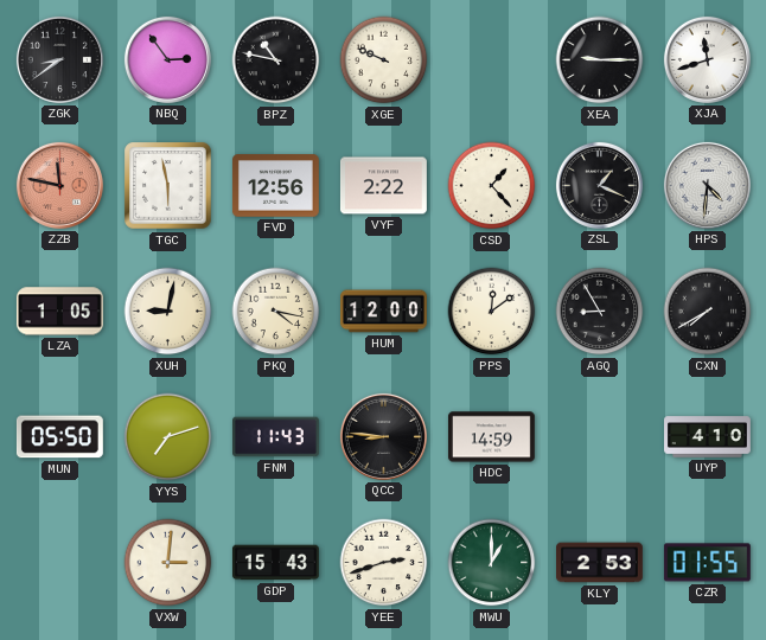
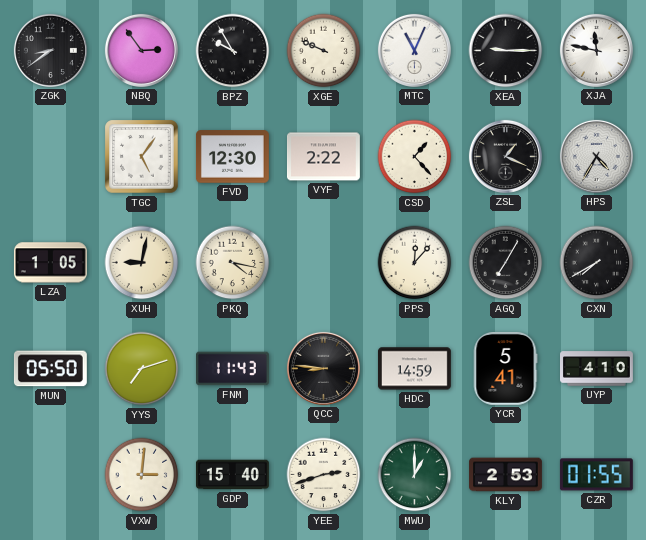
BPZ: 10:47 -> 9:55 (233, 51)
MTC: none -> 11:04 (414, 50)
XJA: 11:42 -> 11:47 (596, 50)
ZZB: 11:47 -> none (59, 185)
TGC: 5:58 -> 5:06 (142, 157)
FVD: 12:56 -> 12:30 (232, 157)
HPS: 4:31 -> 4:35 (596, 156)
HUM: 12:00 -> none (384, 312)
PPS: 12:09 -> 12:07 (415, 263)
AGQ: 8:55 -> 7:05 (506, 263)
YCR: none -> 5:41 (505, 368)
GDP: 15:43 -> 15:40 (232, 475)
